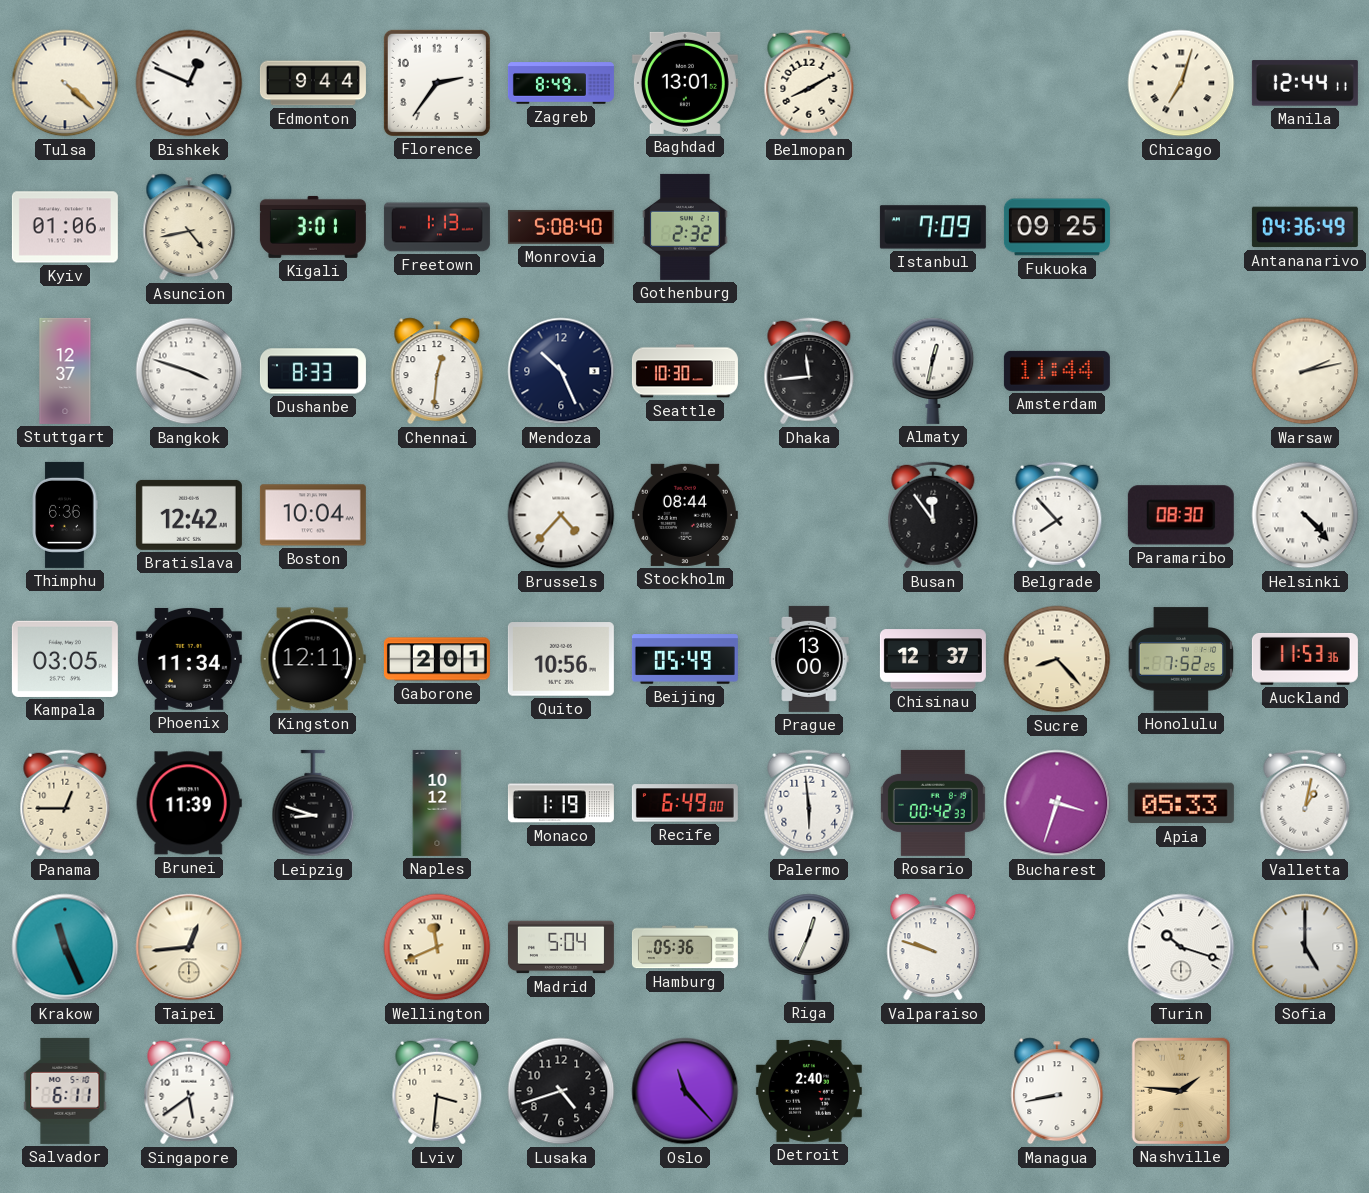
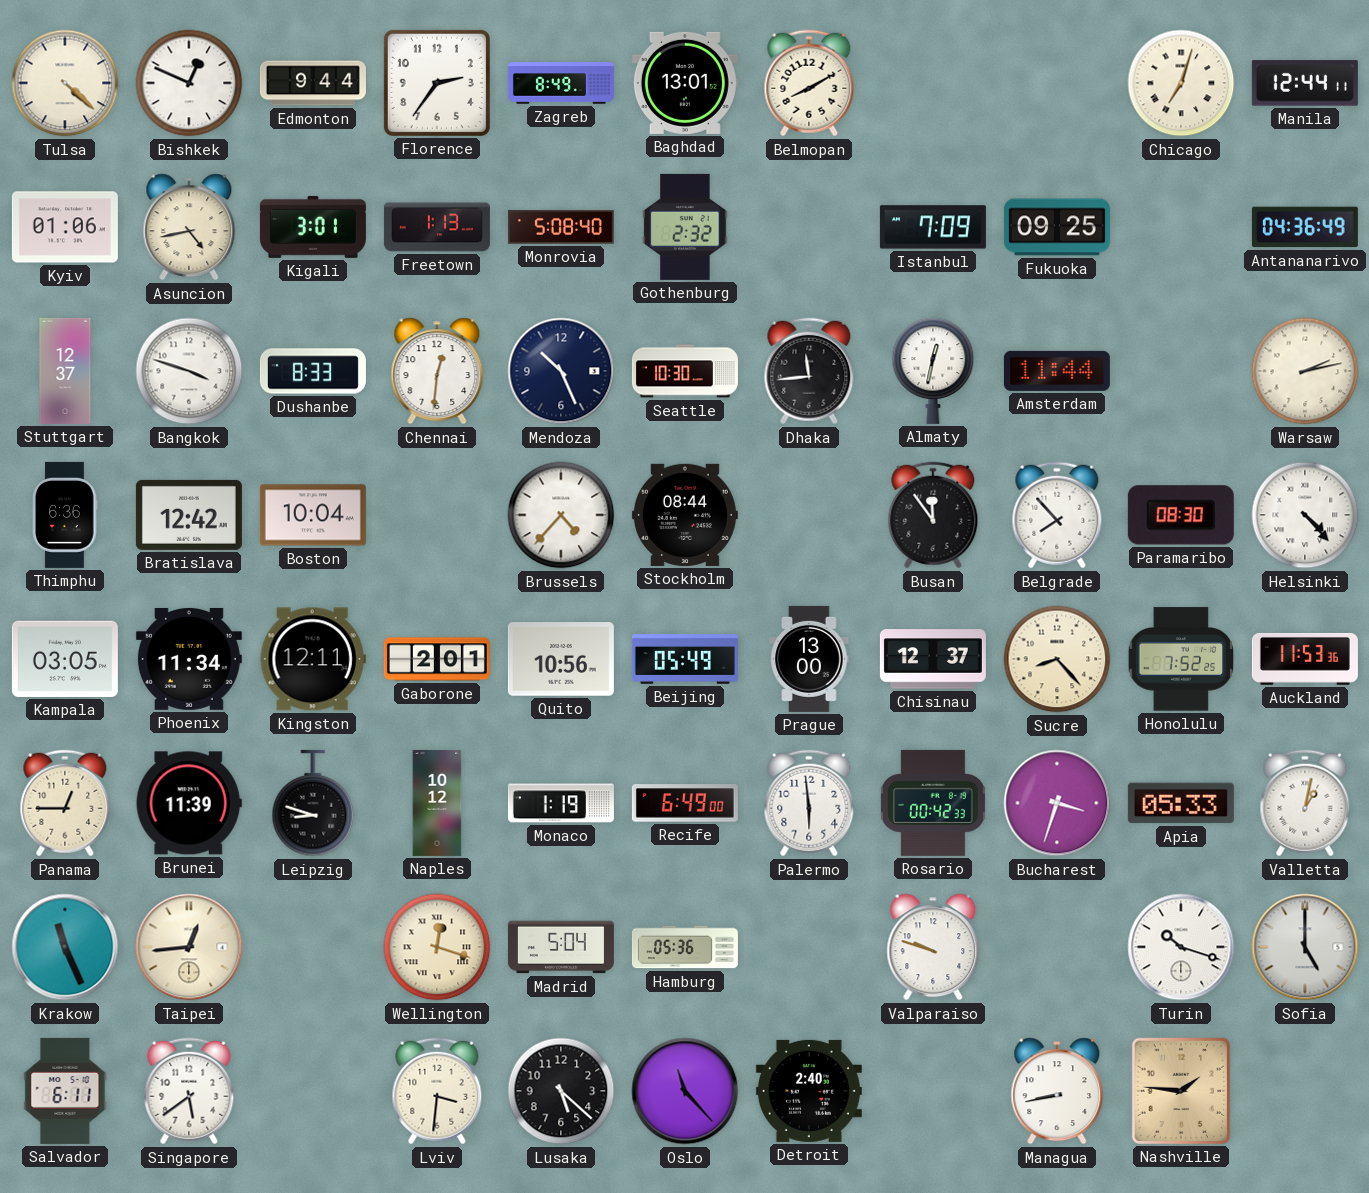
Wellington: 11:41 -> 12:18 (437, 947)
Riga: 12:34 -> none (809, 947)
Lusaka: 4:42 -> 5:22 (561, 1091)
